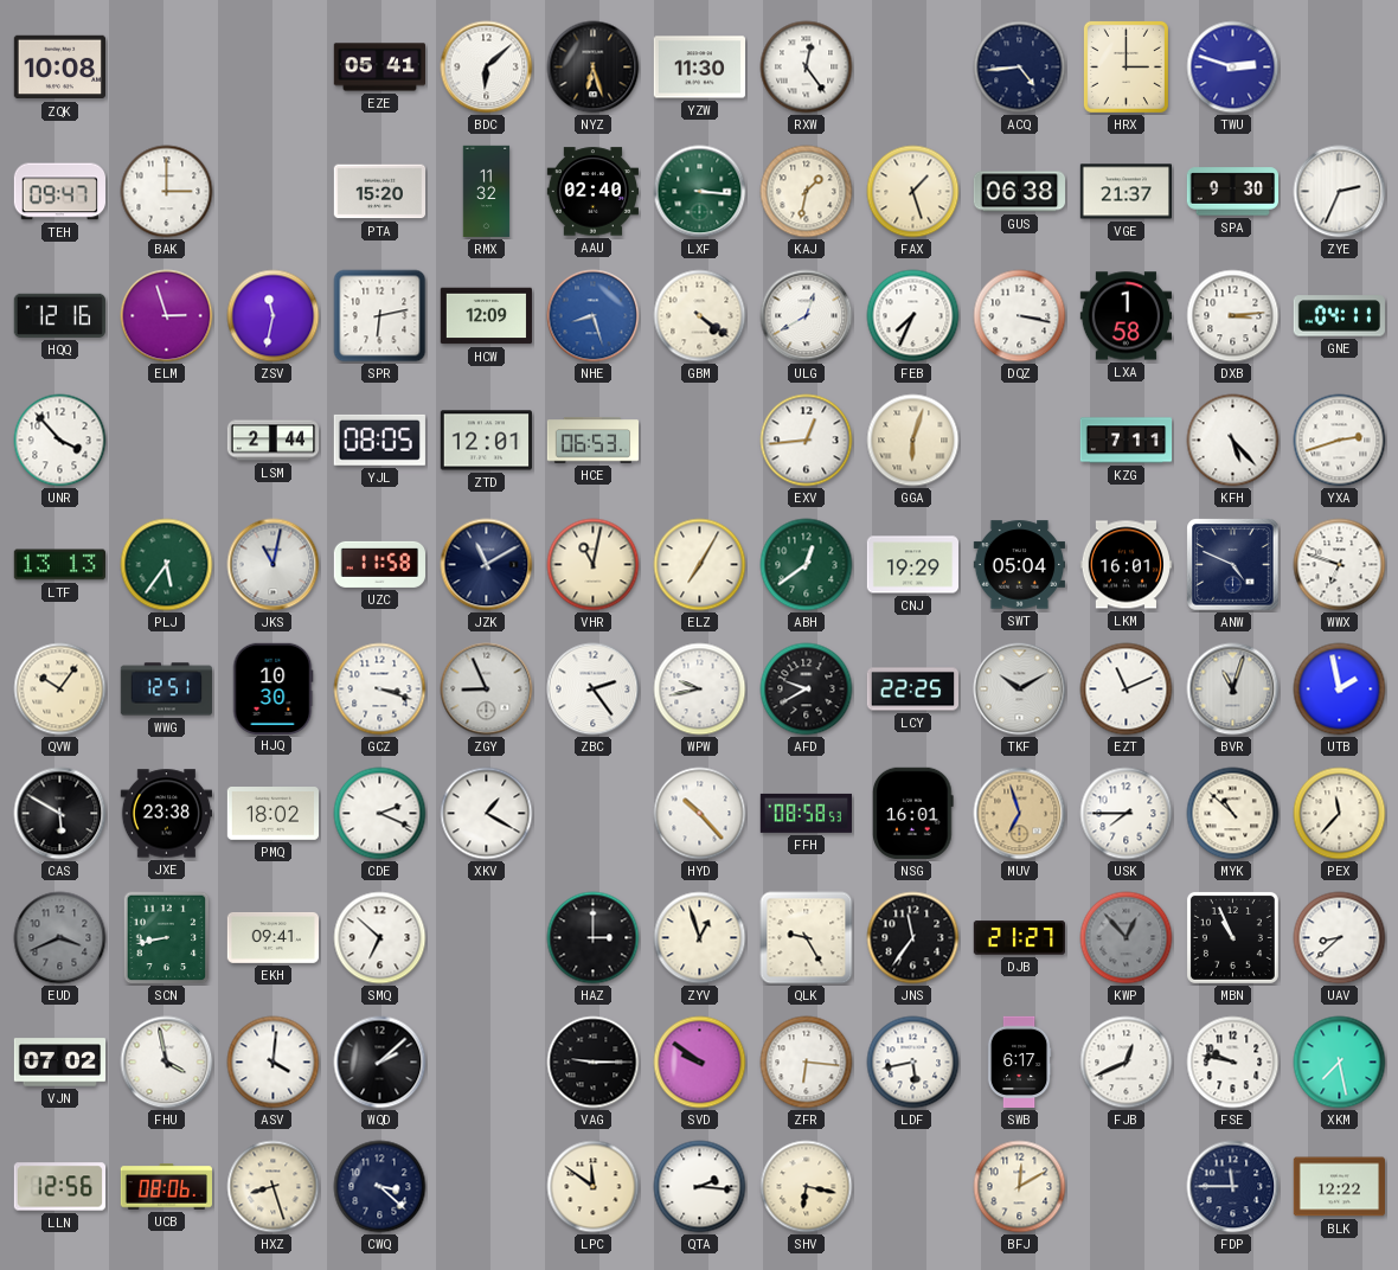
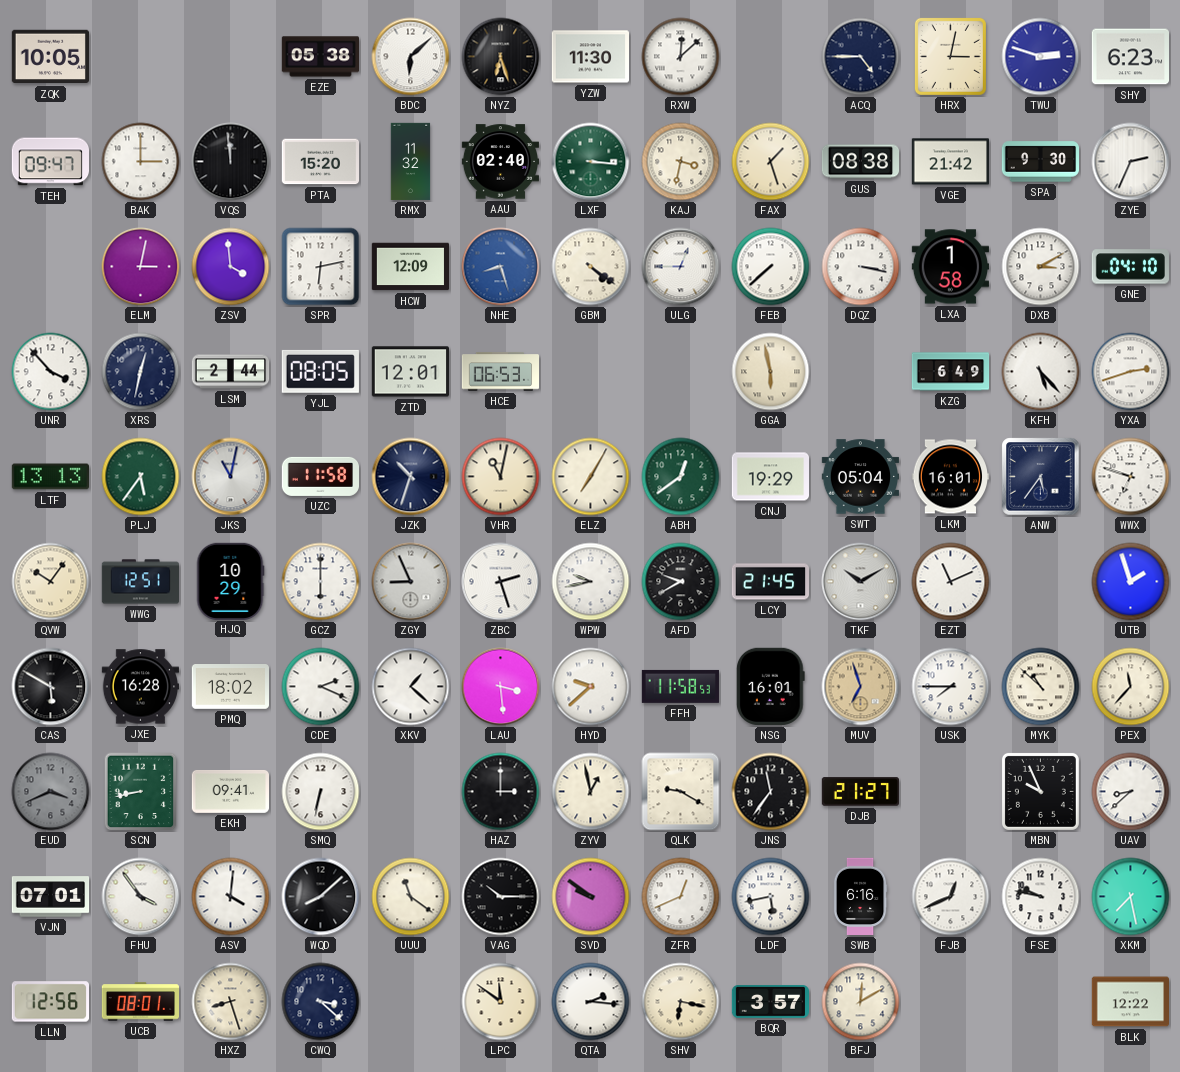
ZQK: 10:08 -> 10:05 (50, 57)
EZE: 05:41 -> 05:38 (321, 57)
RXW: 12:24 -> 12:08 (681, 57)
ACQ: 4:44 -> 4:45 (861, 57)
HRX: 3:00 -> 3:02 (950, 56)
SHY: none -> 6:23 (1130, 57)
VQS: none -> 11:59 (231, 162)
KAJ: 1:32 -> 3:32 (681, 162)
GUS: 06:38 -> 08:38 (861, 162)
VGE: 21:37 -> 21:42 (950, 162)
HQQ: 12:16 -> none (59, 315)
ELM: 2:57 -> 3:02 (141, 267)
ZSV: 11:32 -> 3:59 (231, 267)
ULG: 12:40 -> 12:45 (681, 267)
FEB: 7:34 -> 7:38 (771, 267)
DXB: 3:14 -> 3:10 (1041, 267)
GNE: 04:11 -> 04:10 (1130, 267)
XRS: none -> 12:32 (141, 372)
EXV: 12:44 -> none (807, 441)
GGA: 6:03 -> 5:58 (771, 372)
KZG: 7:11 -> 6:49 (951, 372)
JZK: 11:10 -> 10:33 (411, 477)
ANW: 4:49 -> 5:36 (1041, 477)
HJQ: 10:30 -> 10:29 (230, 581)
GCZ: 3:18 -> 6:00 (321, 582)
ZBC: 2:24 -> 2:27 (501, 582)
LCY: 22:25 -> 21:45 (770, 582)
BVR: 11:03 -> none (1233, 689)
UTB: 1:58 -> 1:57 (1131, 582)
JXE: 23:38 -> 16:28 (140, 687)
XKV: 1:20 -> 1:22 (411, 687)
LAU: none -> 3:29 (501, 687)
HYD: 10:23 -> 9:38 (591, 687)
FFH: 08:58 -> 11:58 (680, 686)
SMQ: 6:52 -> 6:32 (321, 792)
ZYV: 12:57 -> 12:58 (591, 792)
QLK: 9:25 -> 9:20 (681, 792)
KWP: 12:53 -> none (1127, 938)
MBN: 10:56 -> 9:56 (1040, 791)
VJN: 07:02 -> 07:01 (51, 897)
FHU: 3:58 -> 3:54 (141, 897)
WQD: 2:08 -> 8:08 (321, 897)
UUU: none -> 11:21 (411, 897)
VAG: 9:15 -> 10:15 (501, 897)
ZFR: 6:16 -> 12:41 (681, 897)
SWB: 6:17 -> 6:16 (860, 897)
UCB: 08:06 -> 08:01 (140, 1002)
BQR: none -> 3:57 (771, 1002)
FDP: 11:45 -> none (1233, 1187)
